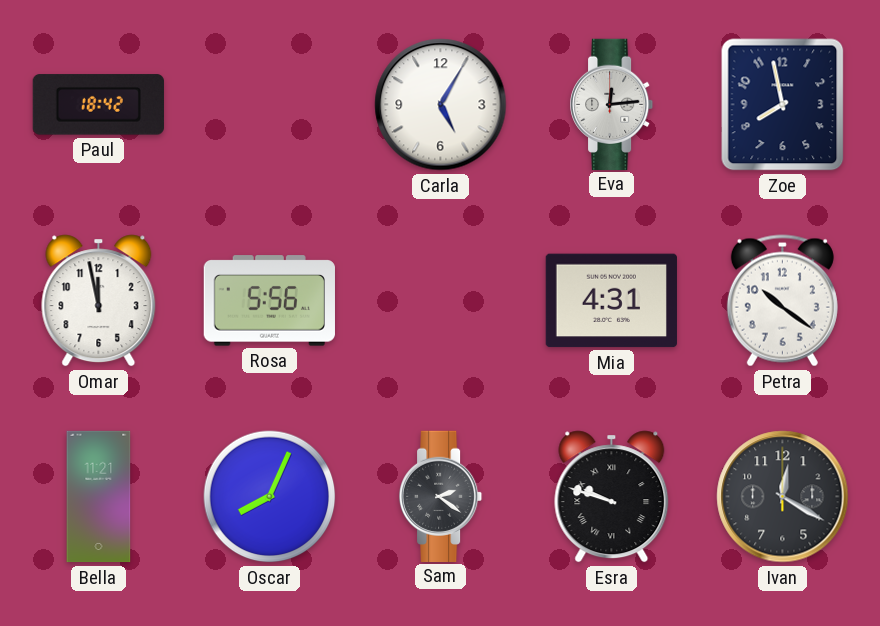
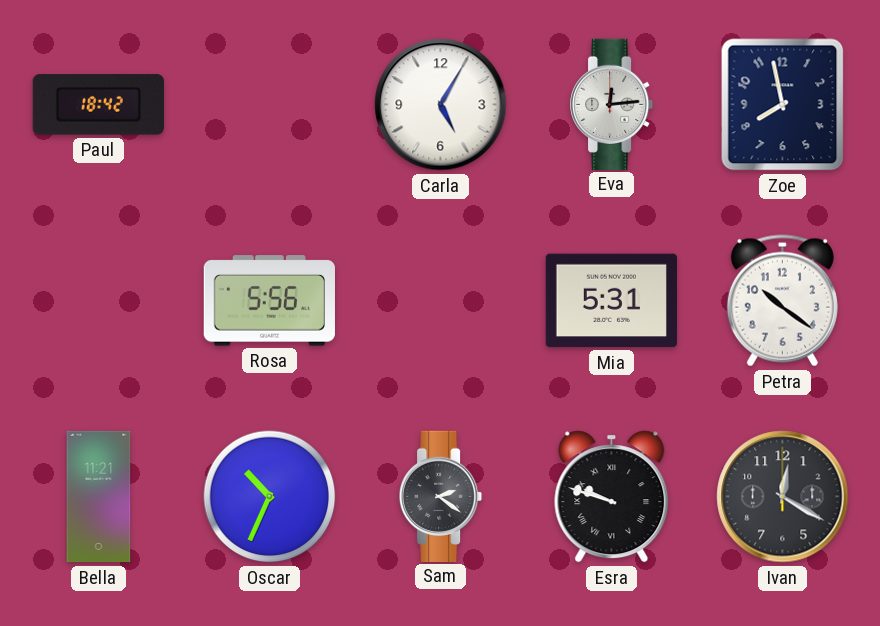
Omar: 11:58 -> none (99, 301)
Mia: 4:31 -> 5:31 (611, 301)
Oscar: 8:04 -> 10:34 (270, 497)
